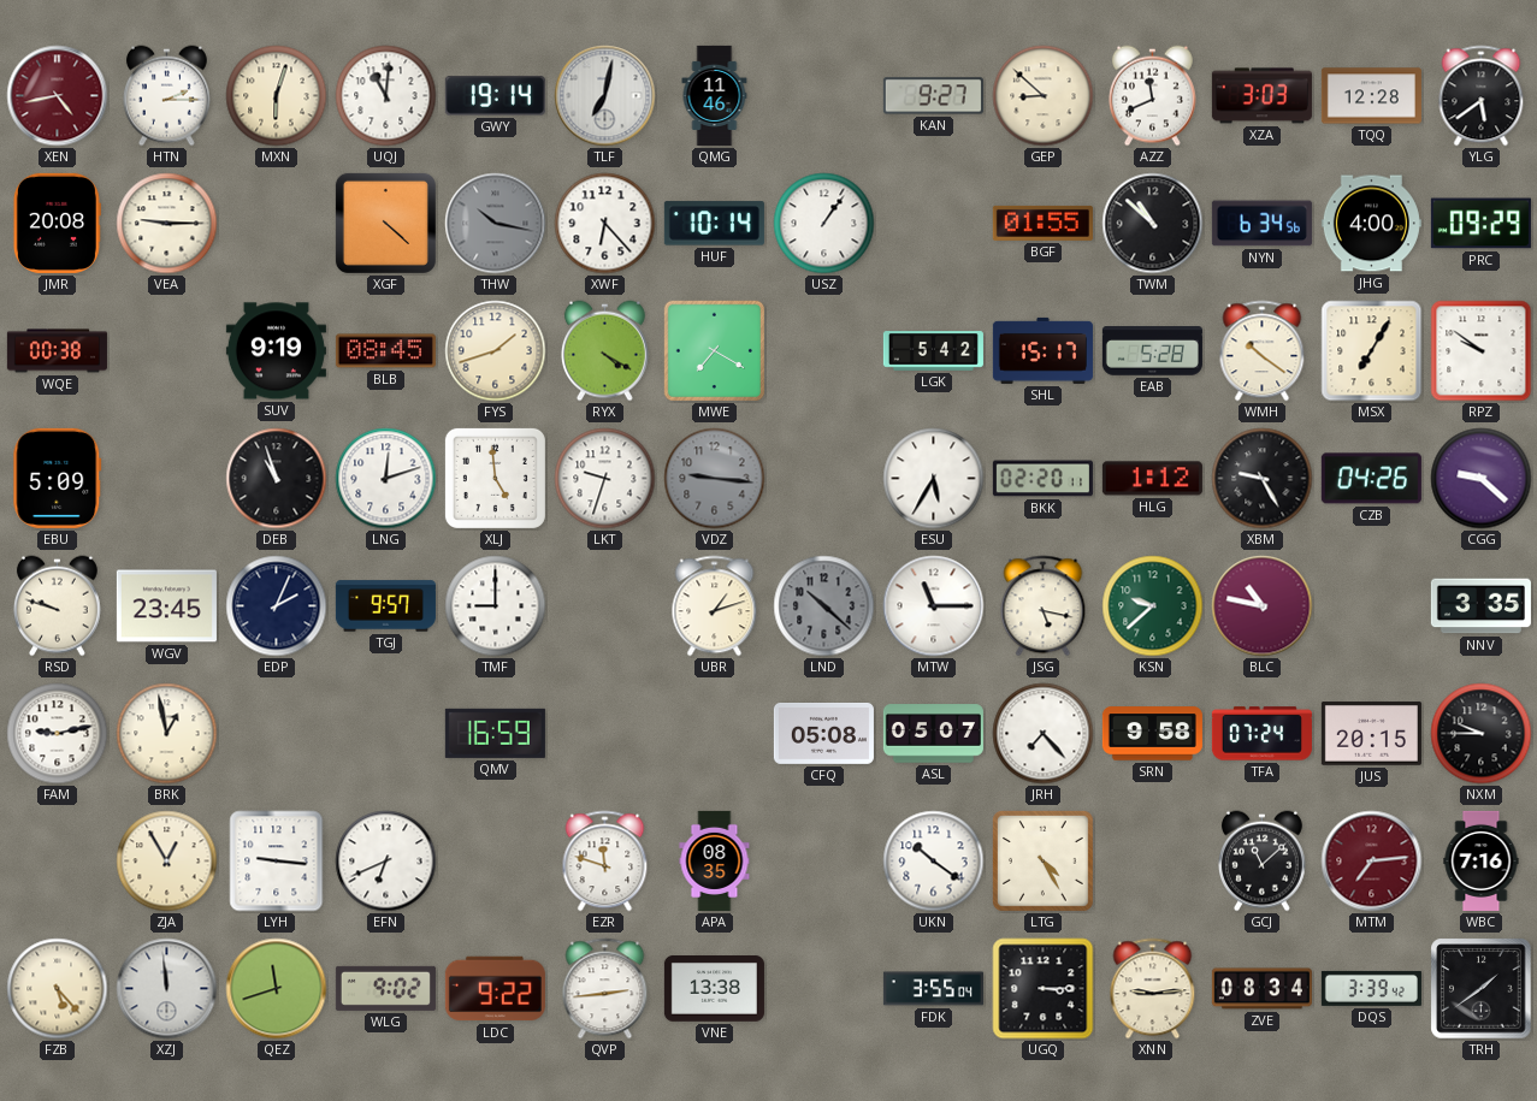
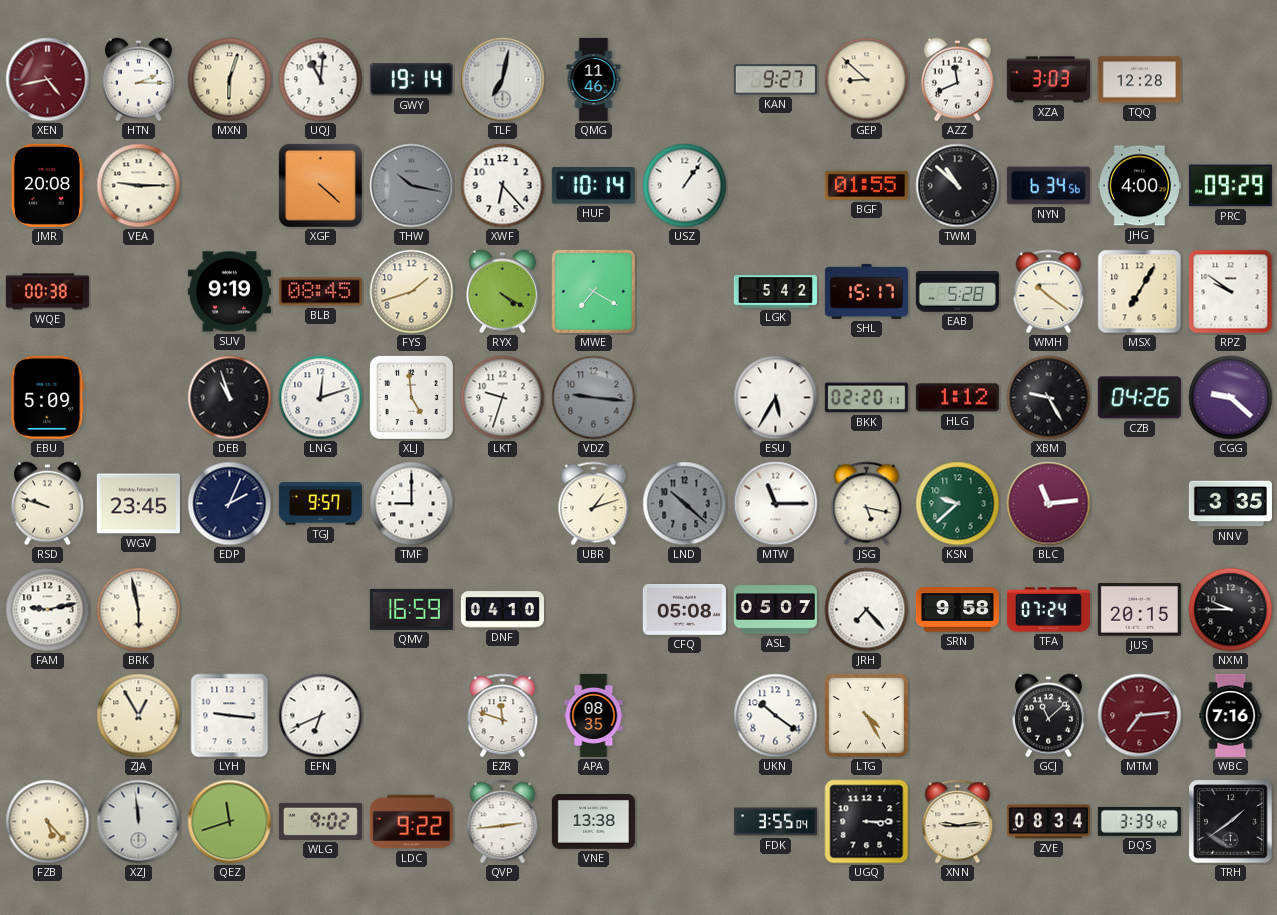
YLG: 5:39 -> none (1482, 96)
BLC: 10:47 -> 11:14 (1049, 504)
BRK: 12:58 -> 5:58 (139, 610)
DNF: none -> 04:10 (502, 610)
